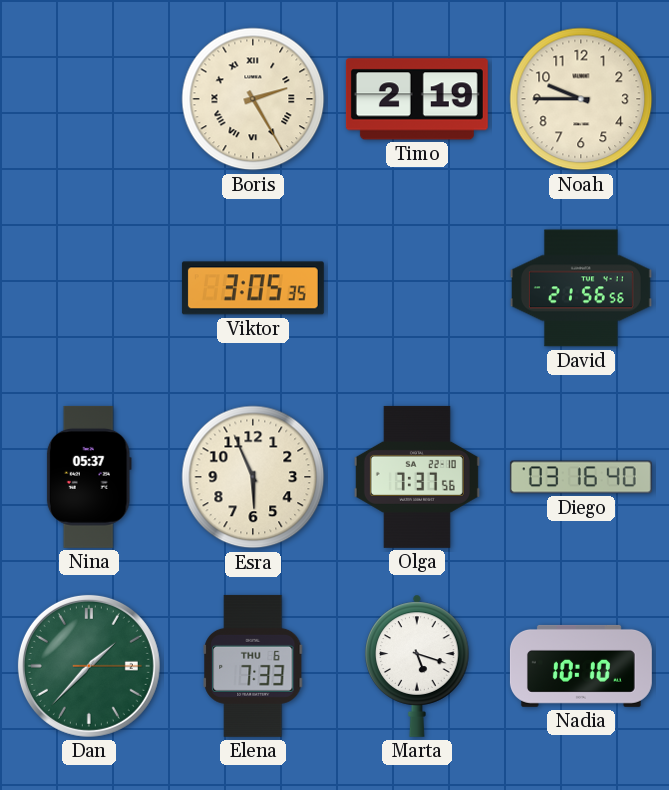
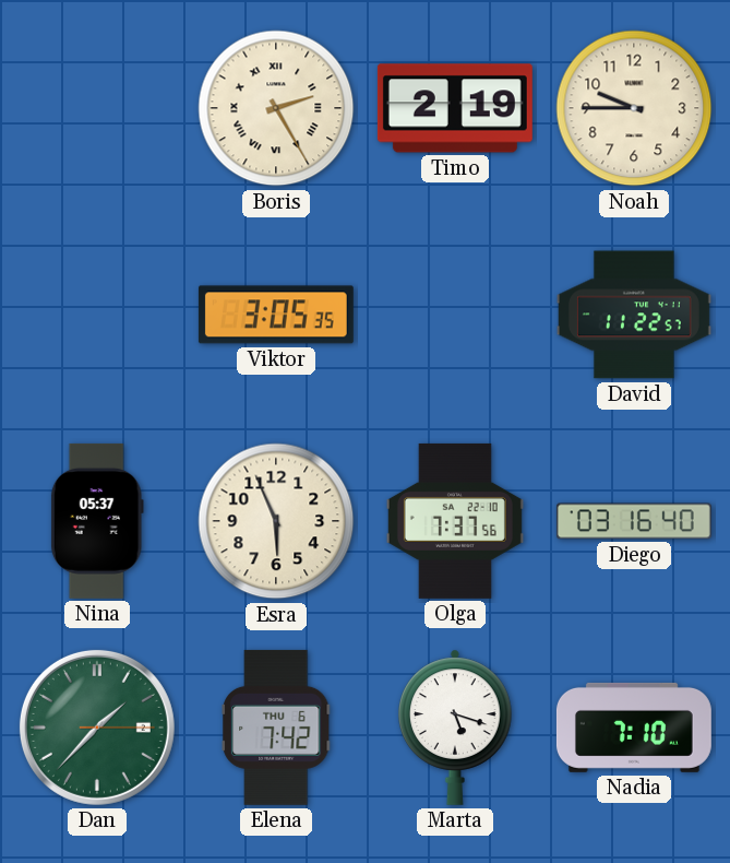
David: 21:56 -> 11:22 (634, 315)
Elena: 7:33 -> 7:42 (277, 728)
Nadia: 10:10 -> 7:10 (634, 728)
